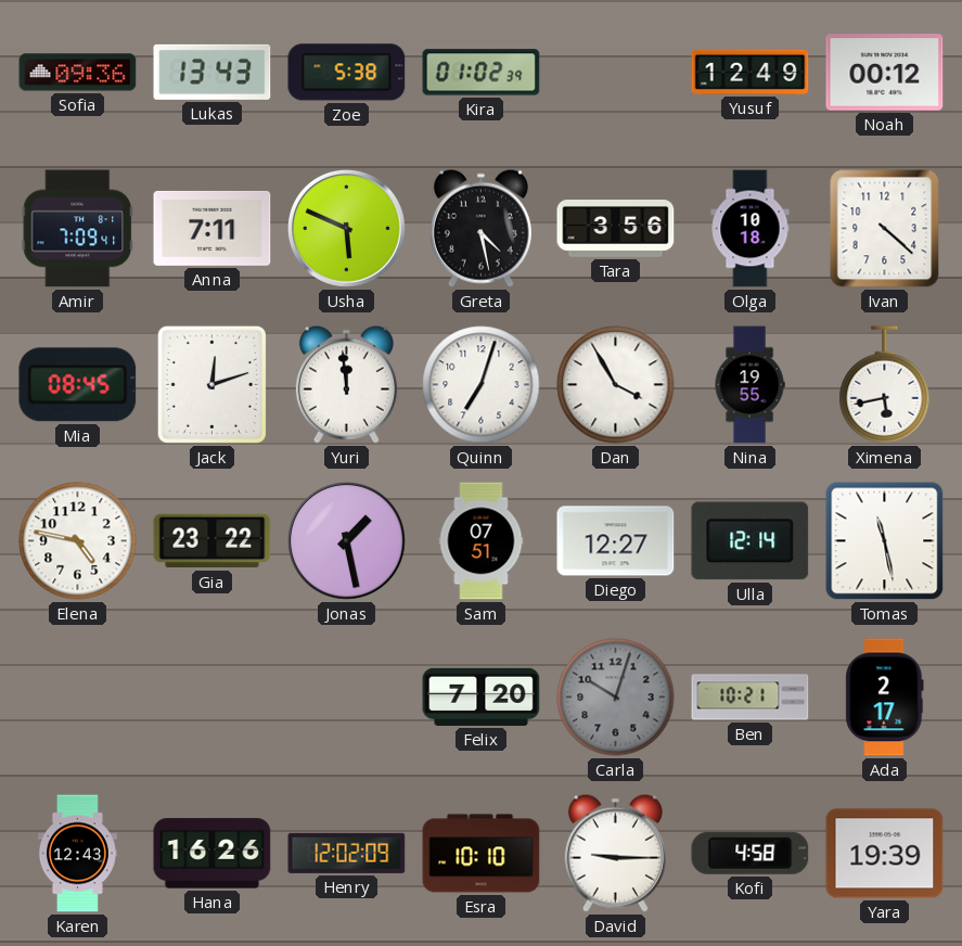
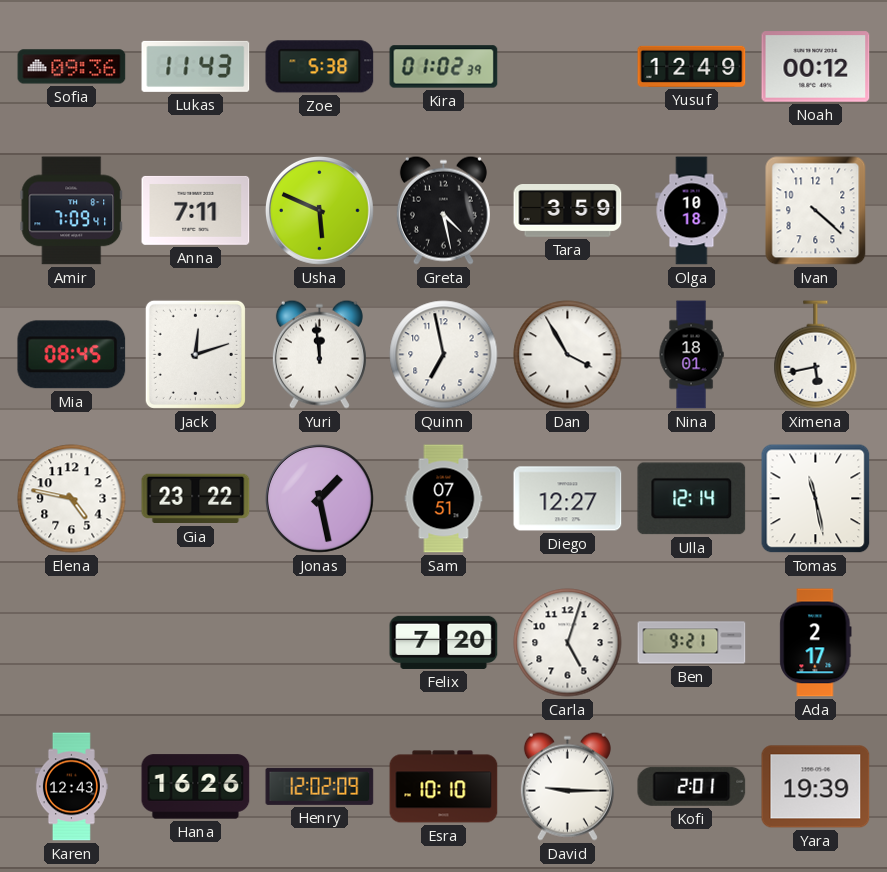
Lukas: 13:43 -> 11:43 (196, 66)
Tara: 3:56 -> 3:59 (568, 211)
Quinn: 7:03 -> 6:58 (444, 355)
Nina: 19:55 -> 18:01 (691, 355)
Carla: 10:03 -> 5:03 (568, 643)
Carla dial: grey -> white (568, 643)
Ben: 10:21 -> 9:21 (692, 643)
Kofi: 4:58 -> 2:01 (692, 786)
